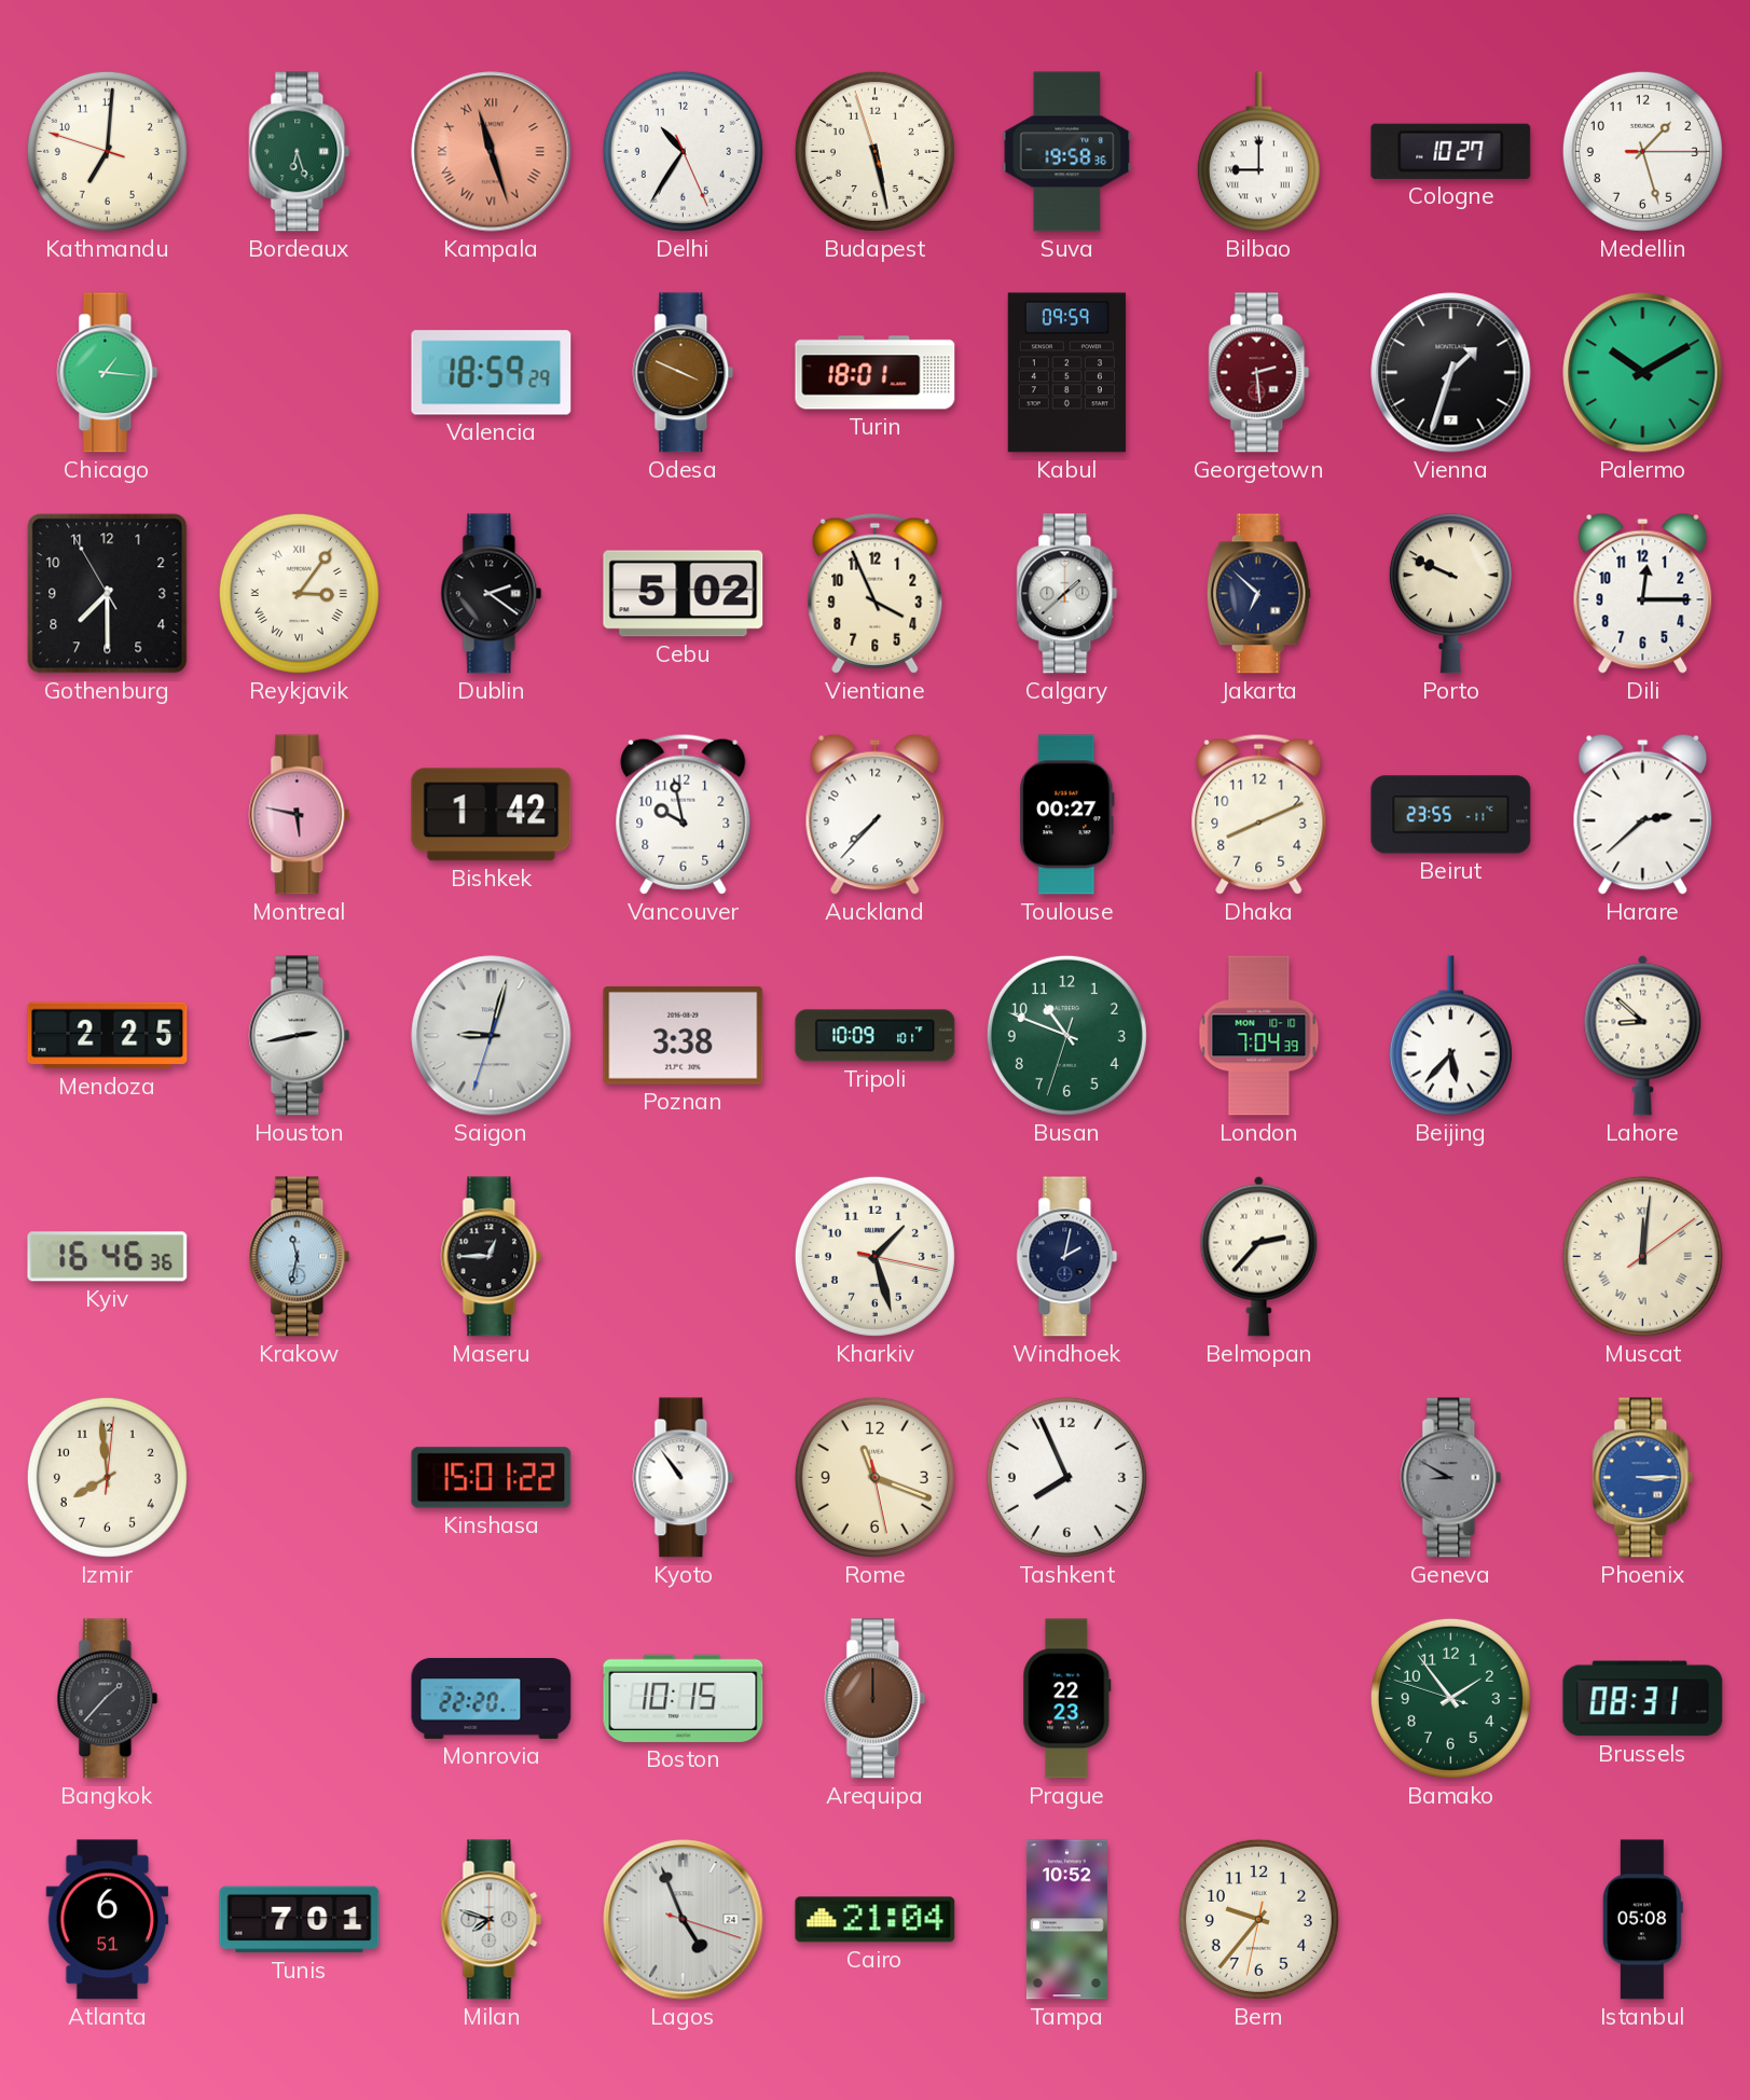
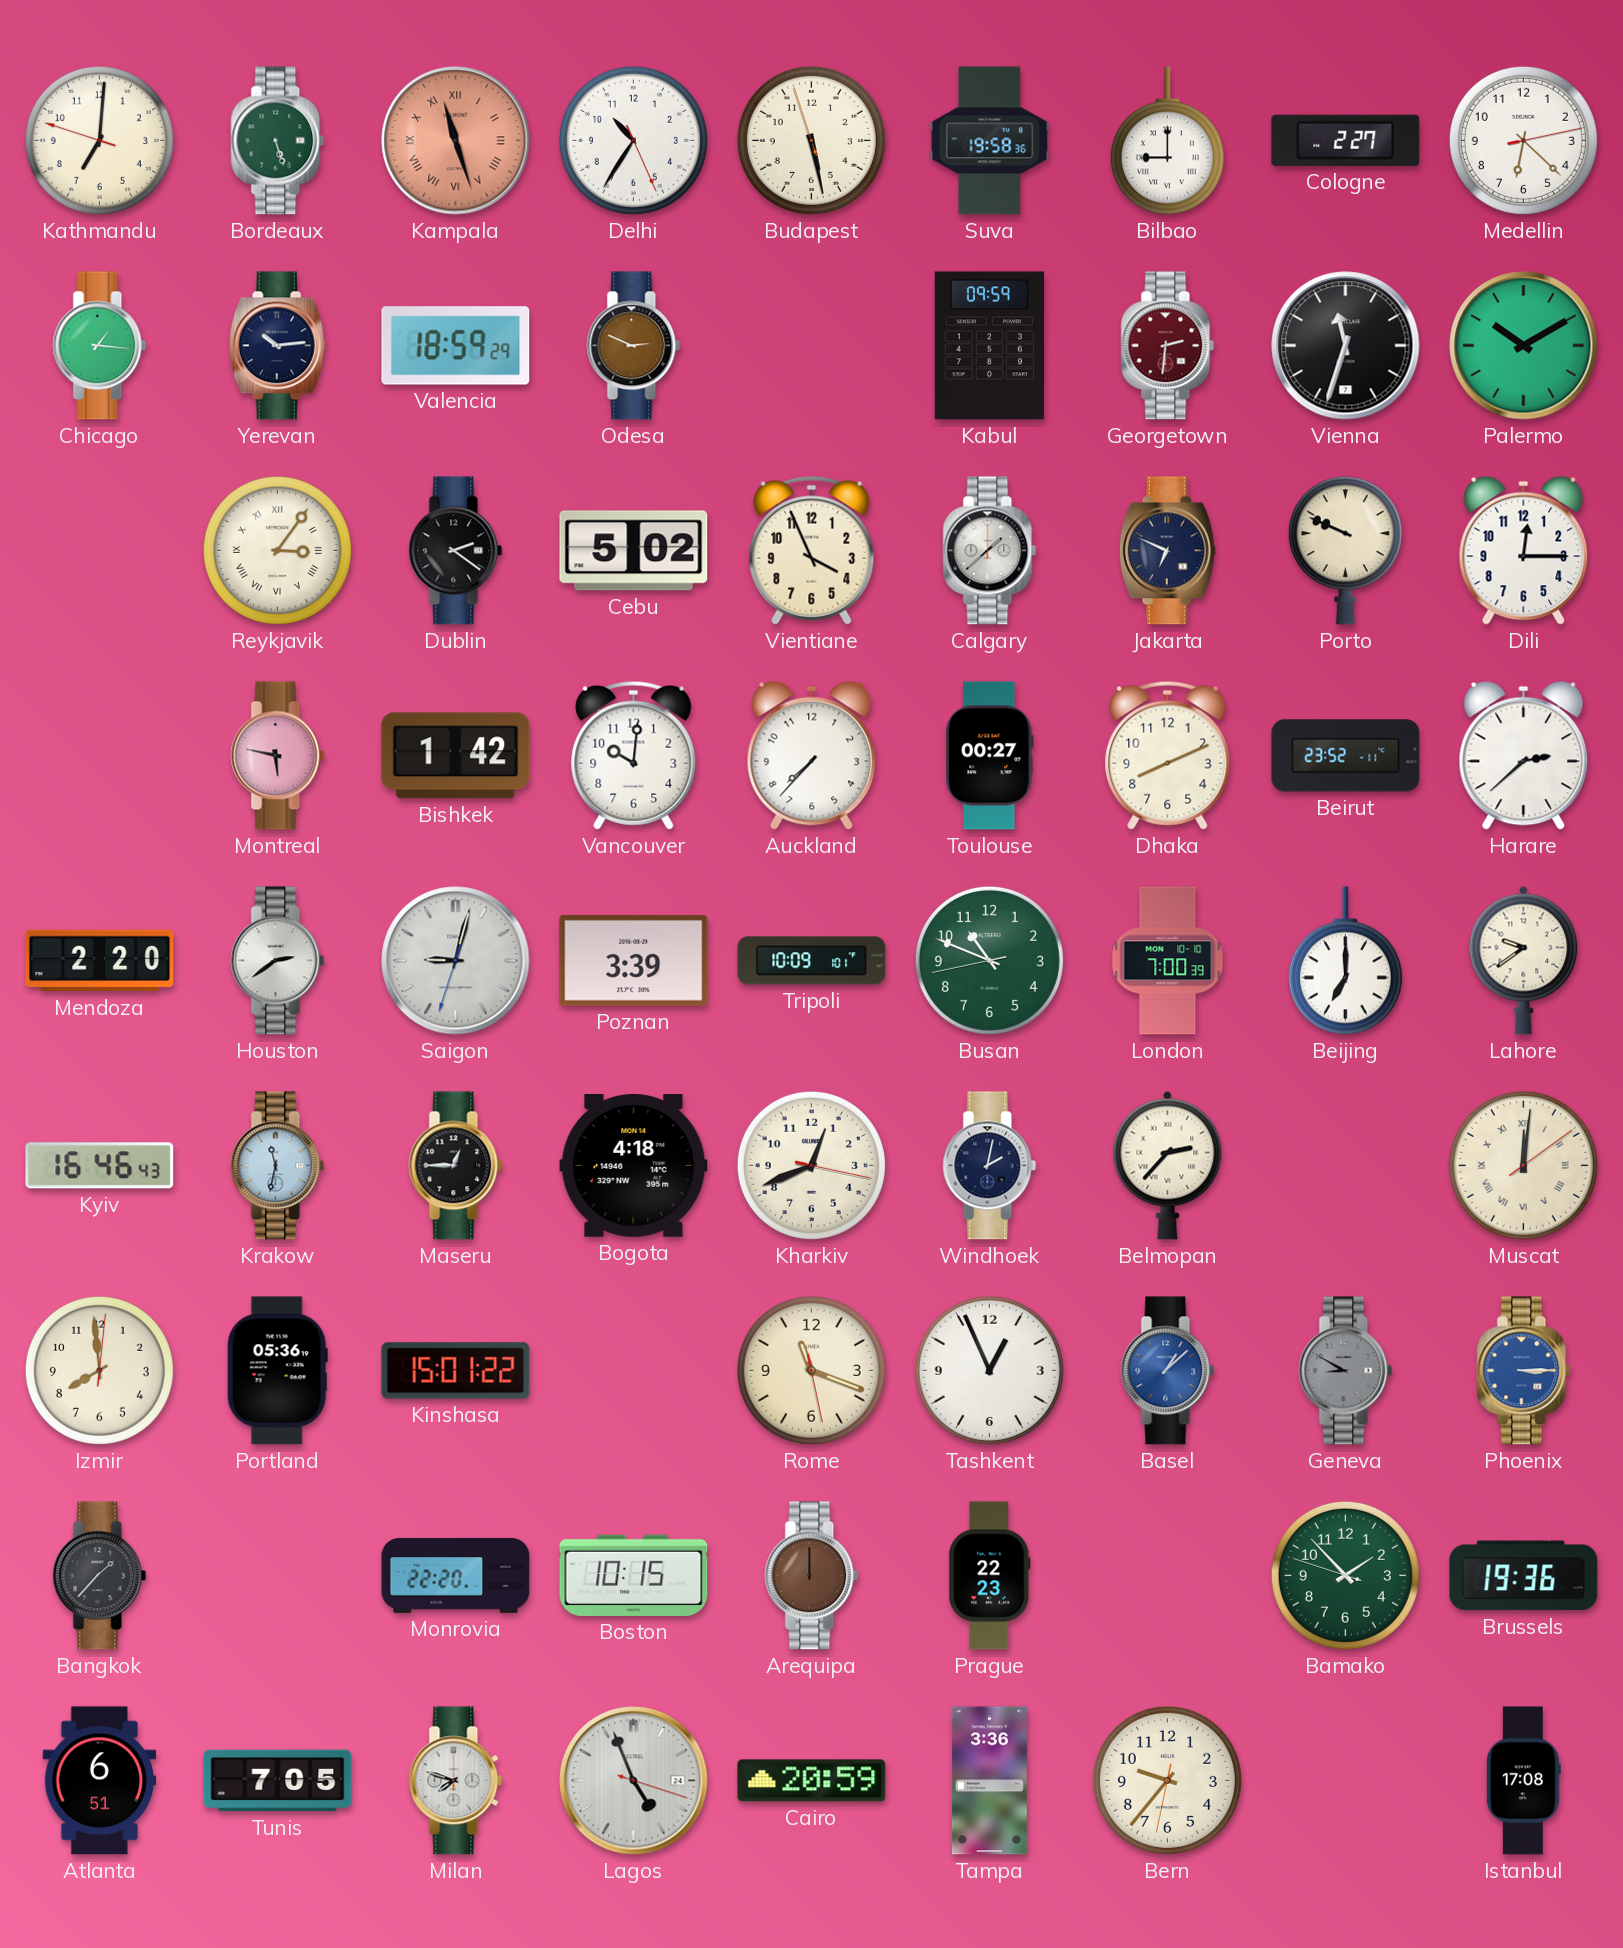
Bordeaux: 6:27 -> 5:27 (278, 141)
Cologne: 10:27 -> 2:27 (1346, 140)
Medellin: 1:27 -> 6:22 (1523, 140)
Yerevan: none -> 10:14 (277, 346)
Odesa: 3:49 -> 2:49 (634, 346)
Turin: 18:01 -> none (876, 373)
Georgetown: 2:29 -> 2:31 (1168, 346)
Vienna: 1:33 -> 11:33 (1346, 346)
Gothenburg: 7:29 -> none (108, 594)
Jakarta: 6:52 -> 6:49 (1167, 551)
Vancouver: 9:58 -> 10:01 (634, 755)
Beirut: 23:55 -> 23:52 (1346, 756)
Mendoza: 2:25 -> 2:20 (100, 961)
Houston: 2:43 -> 2:39 (278, 961)
Poznan: 3:38 -> 3:39 (634, 960)
Busan: 10:48:33 -> 10:48:43 (989, 960)
London: 7:04 -> 7:00 (1168, 961)
Beijing: 5:37 -> 7:00 (1345, 961)
Lahore: 8:52 -> 9:39 (1524, 960)
Kyiv: 16:46:36 -> 16:46:43 (100, 1166)
Bogota: none -> 4:18 (634, 1166)
Kharkiv: 1:27 -> 12:41 (811, 1165)
Portland: none -> 05:36 (277, 1371)
Kyoto: 10:54 -> none (684, 1478)
Tashkent: 7:56 -> 12:56 (989, 1370)
Basel: none -> 1:08 (1168, 1371)
Bamako: 1:53 -> 1:52 (1345, 1575)
Brussels: 08:31 -> 19:36 (1524, 1576)
Tunis: 7:01 -> 7:05 (278, 1781)
Cairo: 21:04 -> 20:59 (812, 1781)
Tampa: 10:52 -> 3:36 (989, 1781)
Istanbul: 05:08 -> 17:08 (1523, 1781)
